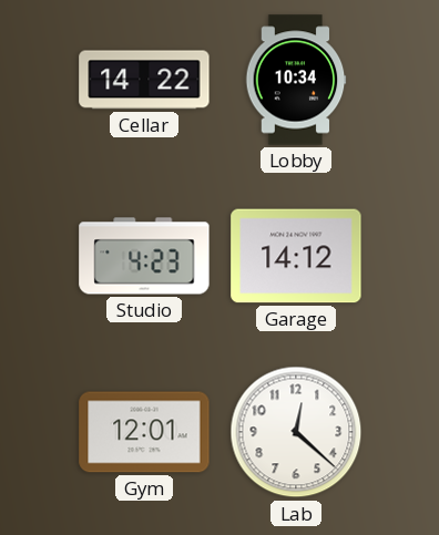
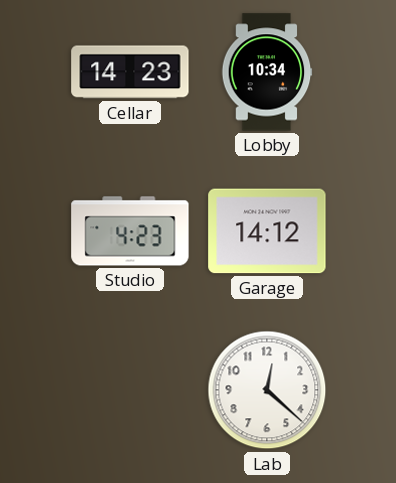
Cellar: 14:22 -> 14:23 (130, 72)
Gym: 12:01 -> none (144, 432)
